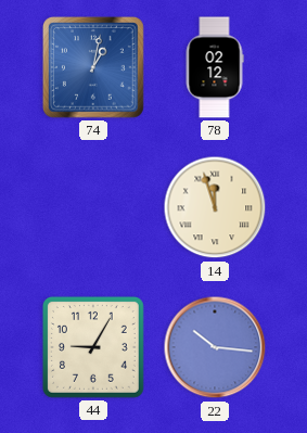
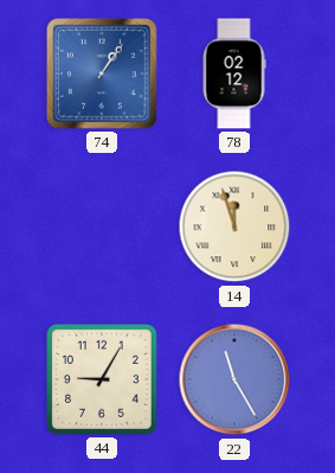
74: 1:02 -> 1:06 (103, 75)
22: 10:16 -> 11:25 (234, 379)
